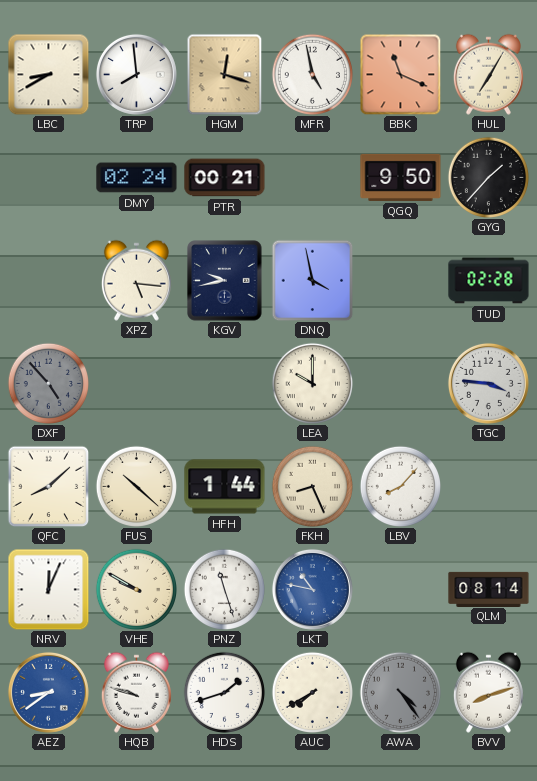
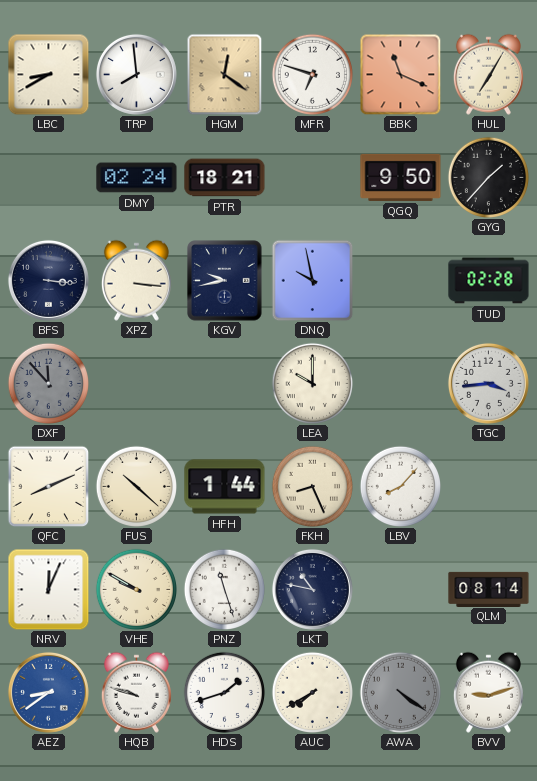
HGM: 12:18 -> 12:21 (225, 74)
MFR: 4:58 -> 6:48 (312, 74)
PTR: 00:21 -> 18:21 (225, 178)
BFS: none -> 3:16 (48, 280)
XPZ: 5:16 -> 3:16 (136, 280)
DNQ: 3:58 -> 9:58 (312, 280)
DXF: 4:53 -> 11:53 (48, 383)
TGC: 3:46 -> 3:44 (488, 383)
QFC: 8:08 -> 8:11 (48, 486)
LKT dial: blue -> navy (312, 589)
AWA: 4:24 -> 4:21 (400, 692)
BVV: 8:12 -> 9:12 (488, 692)
